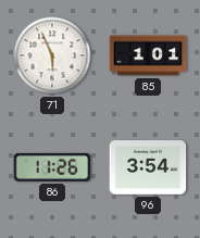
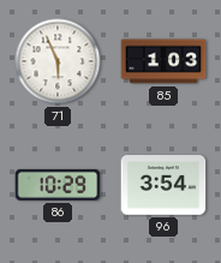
85: 1:01 -> 1:03 (163, 61)
86: 11:26 -> 10:29 (58, 185)
